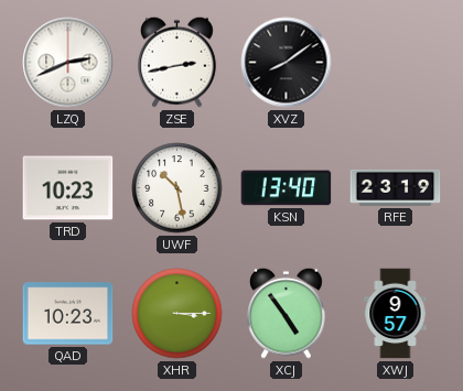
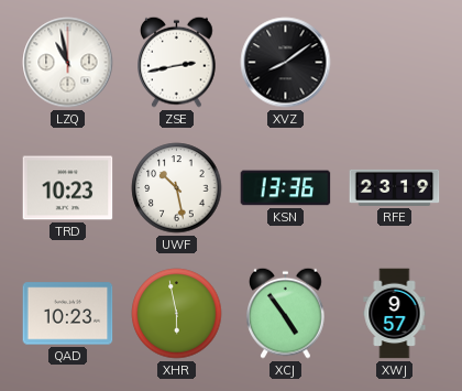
LZQ: 2:41 -> 10:58 (68, 63)
KSN: 13:40 -> 13:36 (286, 188)
XHR: 3:15 -> 5:58 (177, 314)
